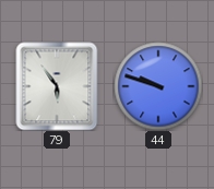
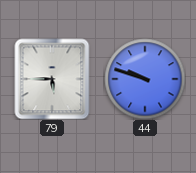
79: 5:54 -> 5:45 (52, 79)
